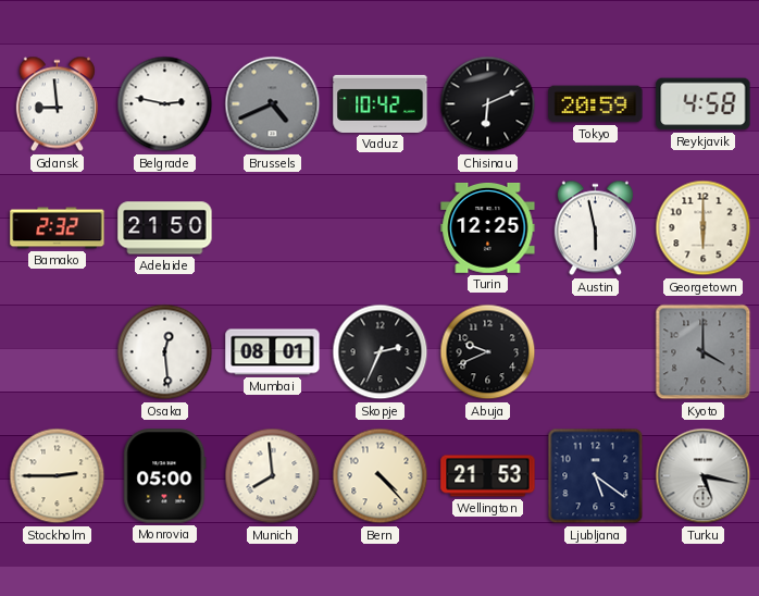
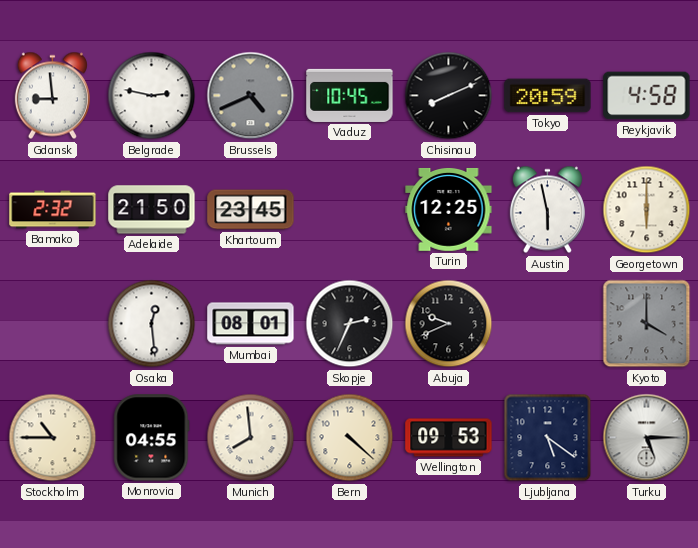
Vaduz: 10:42 -> 10:45 (350, 95)
Chisinau: 6:11 -> 8:11 (449, 96)
Khartoum: none -> 23:45 (251, 210)
Stockholm: 2:45 -> 10:45 (53, 438)
Monrovia: 05:00 -> 04:55 (152, 438)
Bern: 4:23 -> 4:22 (350, 438)
Wellington: 21:53 -> 09:53 (449, 438)
Turku: 5:17 -> 5:15 (647, 438)
